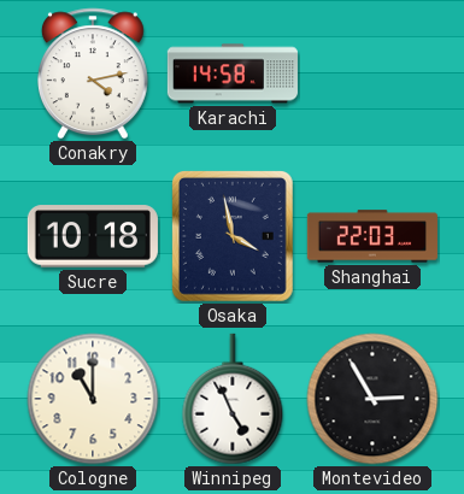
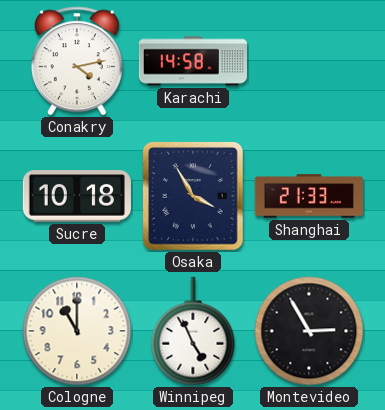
Osaka: 3:58 -> 3:55 (193, 197)
Shanghai: 22:03 -> 21:33 (309, 196)
